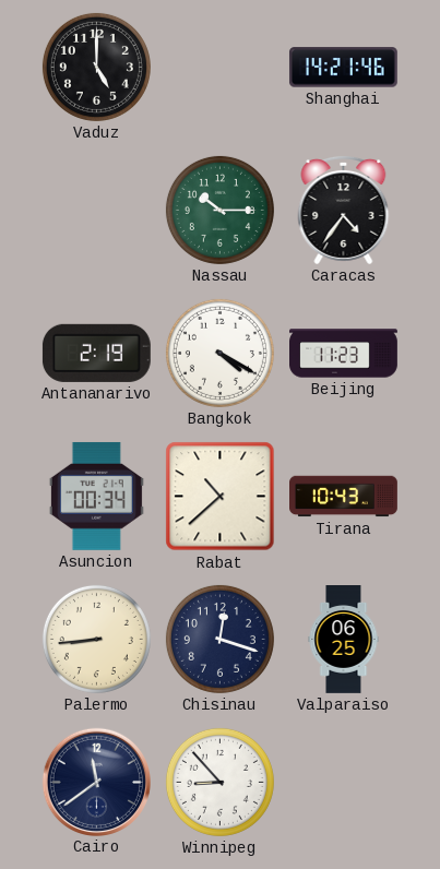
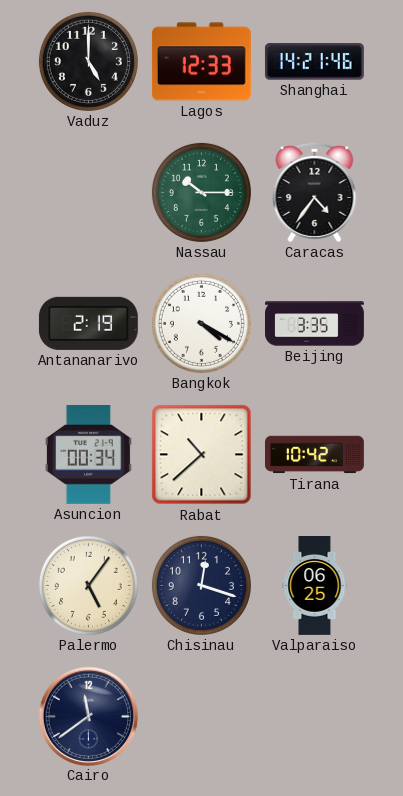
Lagos: none -> 12:33 (201, 62)
Beijing: 11:23 -> 3:35 (315, 324)
Tirana: 10:43 -> 10:42 (315, 455)
Palermo: 8:44 -> 5:06 (88, 585)
Winnipeg: 8:53 -> none (219, 782)
